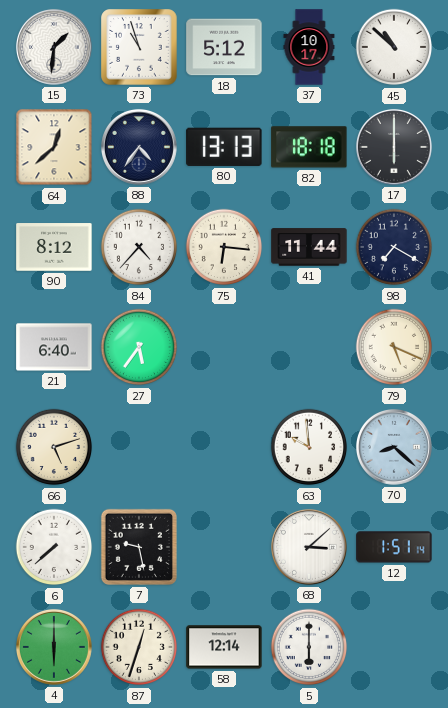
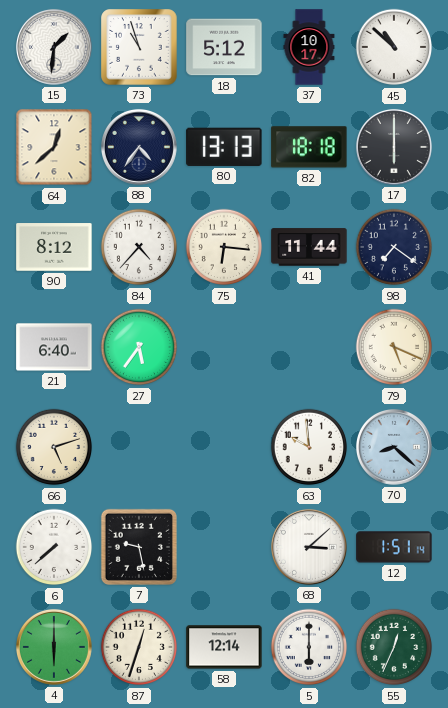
98: 7:20 -> 7:21 (394, 247)
55: none -> 12:34 (394, 647)
